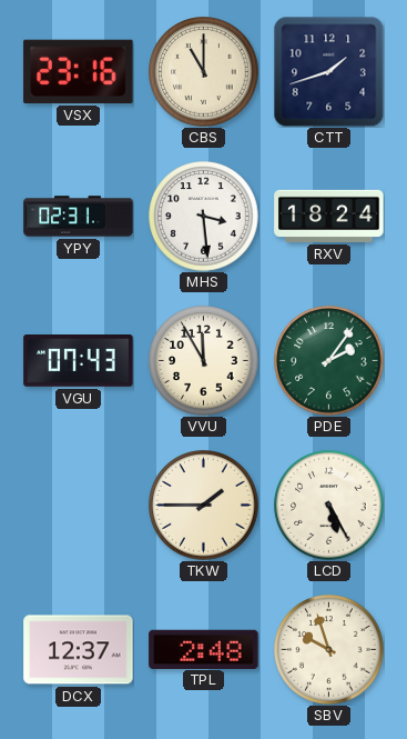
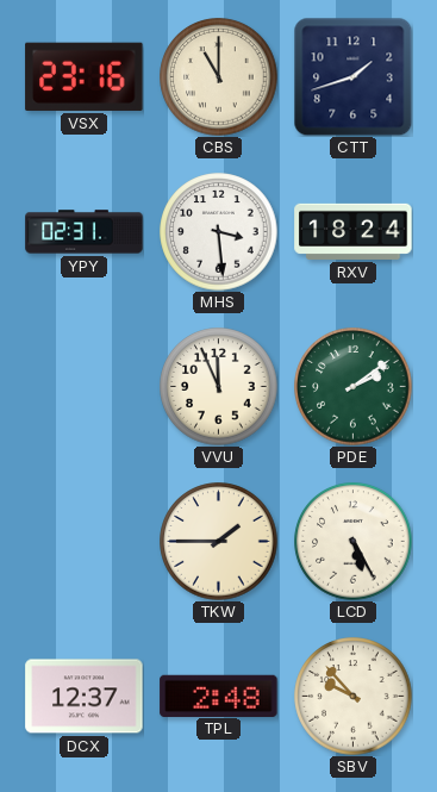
VGU: 07:43 -> none (79, 361)
VVU: 11:55 -> 11:56 (219, 387)
PDE: 2:06 -> 2:09 (354, 387)
SBV: 9:57 -> 9:53 (354, 697)
